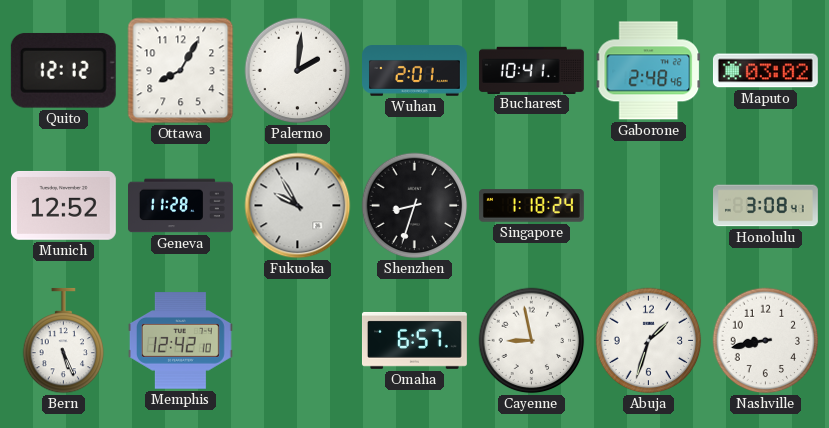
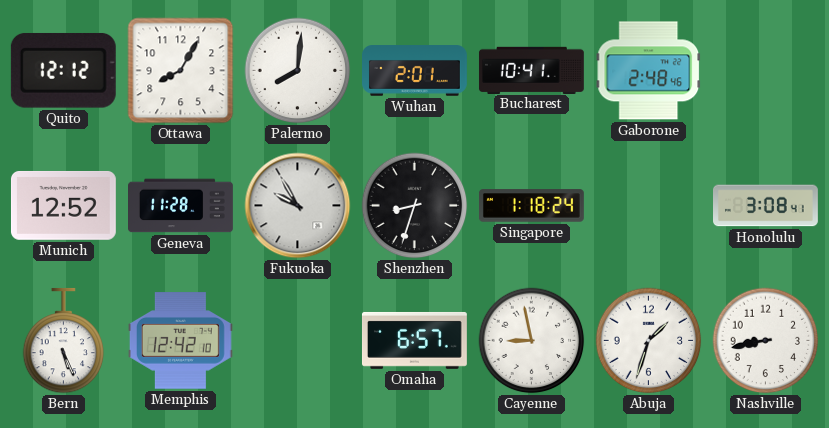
Palermo: 2:01 -> 8:01 (298, 71)
Maputo: 03:02 -> none (765, 71)
